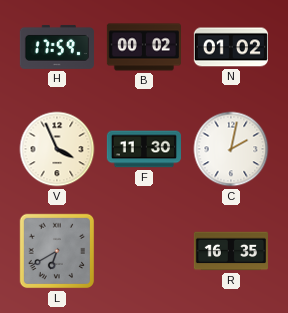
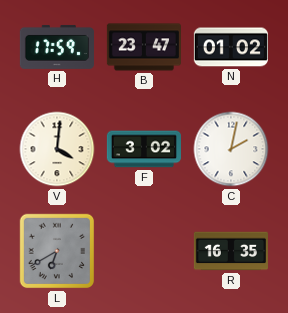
B: 00:02 -> 23:47 (144, 47)
V: 3:56 -> 4:01 (57, 149)
F: 11:30 -> 3:02 (144, 149)
